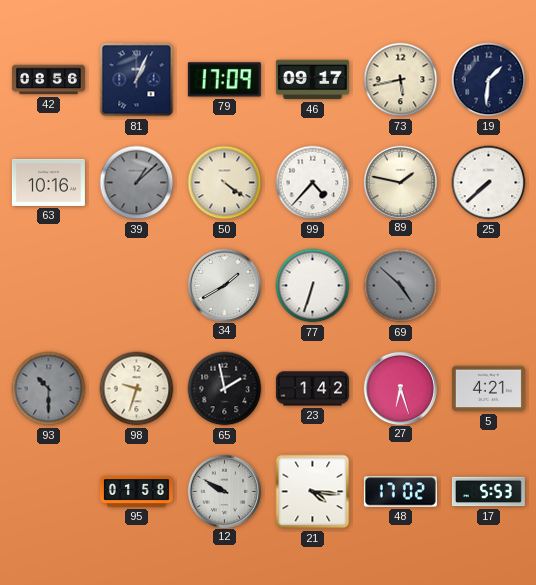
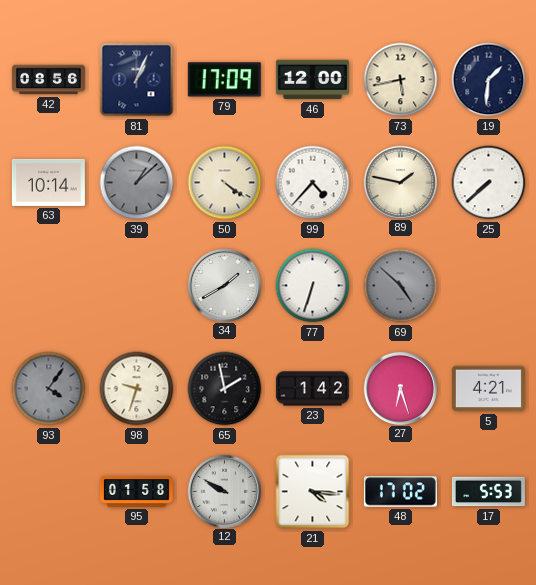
46: 09:17 -> 12:00 (312, 80)
63: 10:16 -> 10:14 (48, 182)
93: 10:30 -> 4:06 (49, 389)
